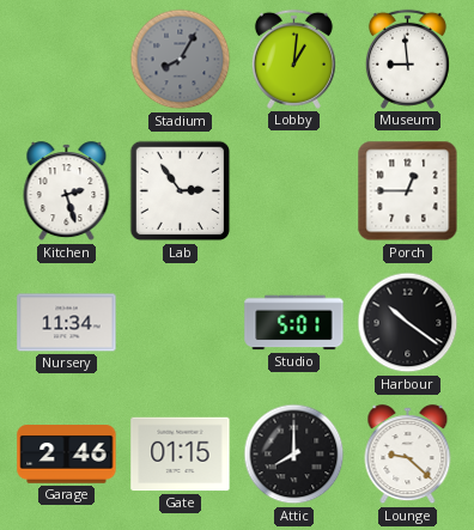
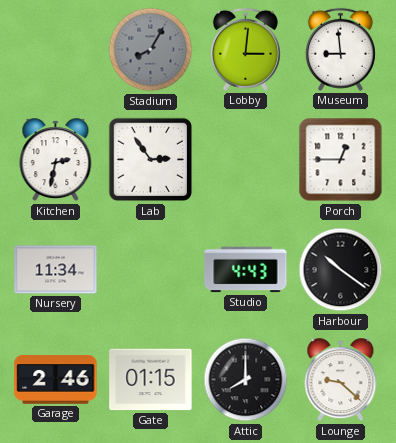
Lobby: 1:01 -> 3:01 (245, 49)
Kitchen: 2:27 -> 2:32 (56, 160)
Studio: 5:01 -> 4:43 (246, 270)
